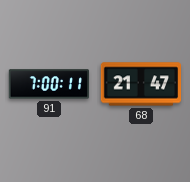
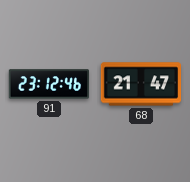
91: 7:00 -> 23:12 (48, 84)
